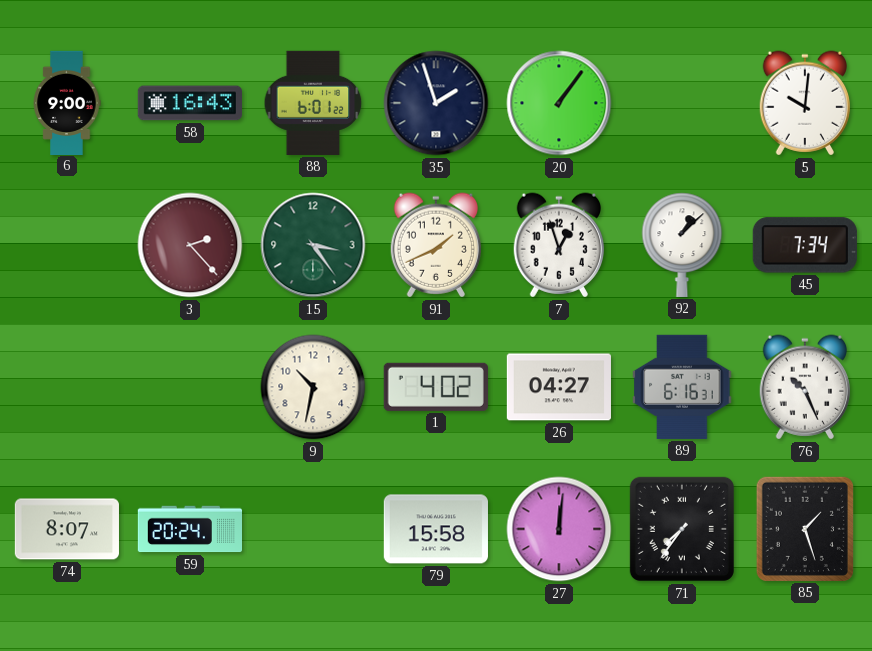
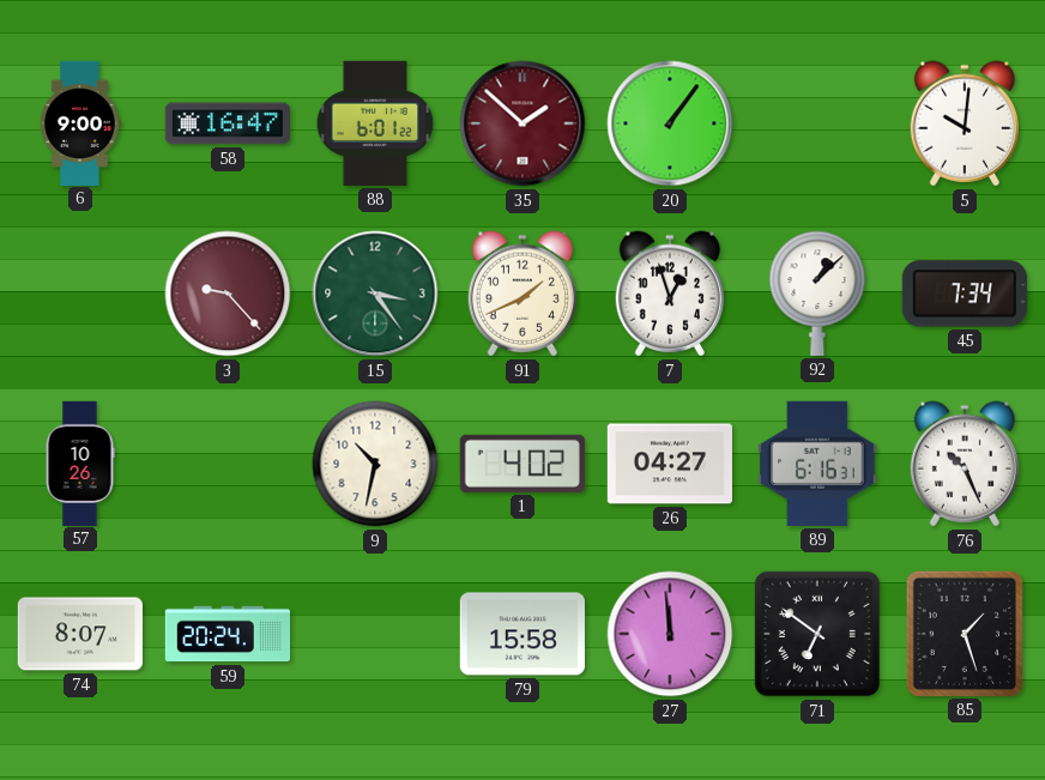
58: 16:43 -> 16:47 (228, 123)
35: 1:57 -> 1:52 (522, 123)
35 dial: navy -> burgundy (522, 123)
3: 2:23 -> 9:23 (228, 294)
57: none -> 10:26 (80, 462)
27: 12:01 -> 11:59 (670, 634)
71: 7:36 -> 6:51 (817, 634)
